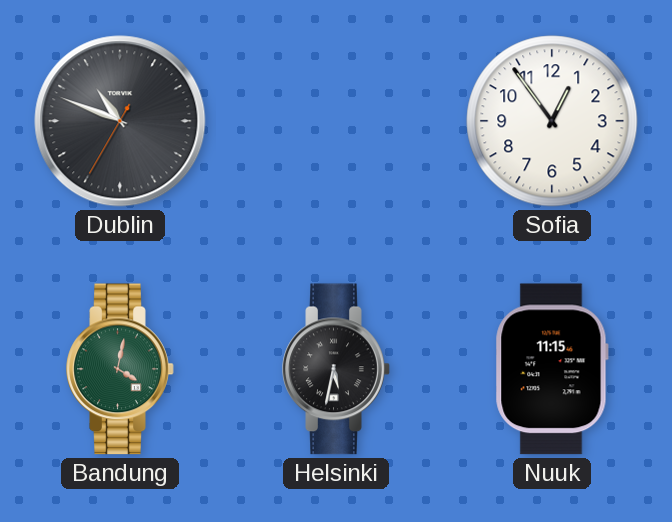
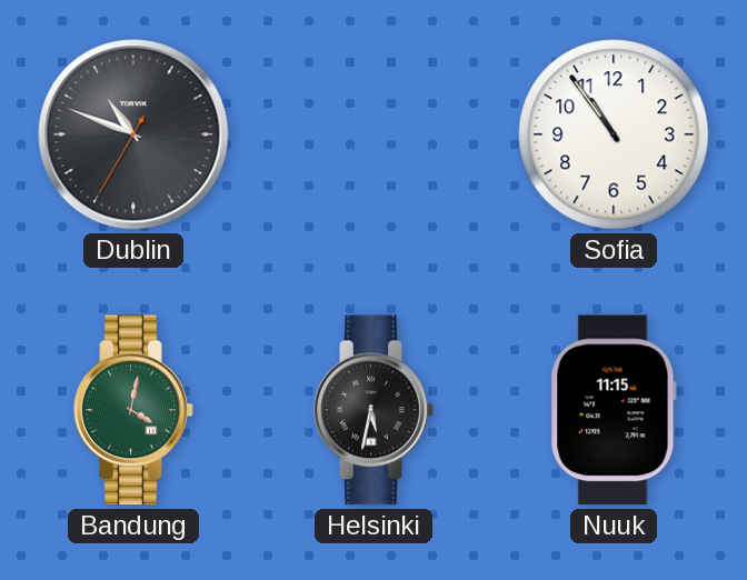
Sofia: 12:54 -> 10:54 (614, 134)
